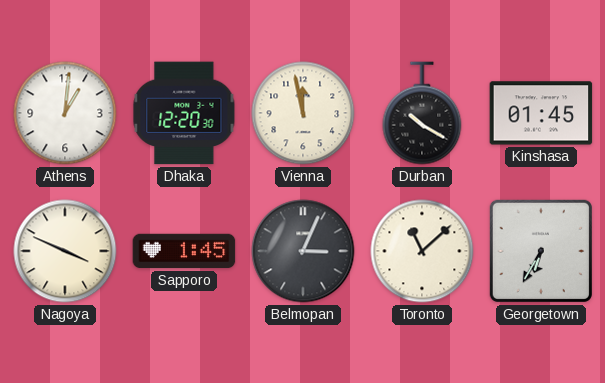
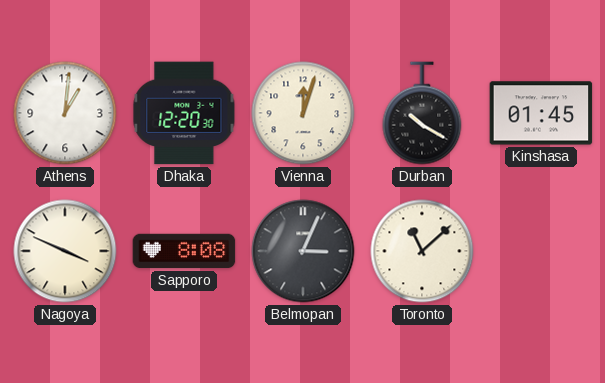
Vienna: 11:58 -> 12:03 (303, 113)
Sapporo: 1:45 -> 8:08 (184, 251)
Georgetown: 6:35 -> none (541, 251)
